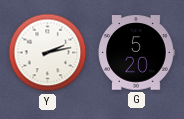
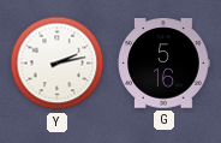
G: 5:20 -> 5:16 (163, 64)
